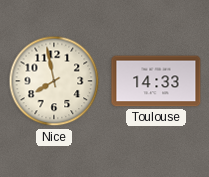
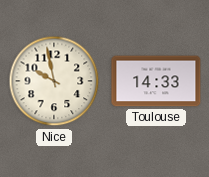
Nice: 7:58 -> 9:58 (54, 81)
